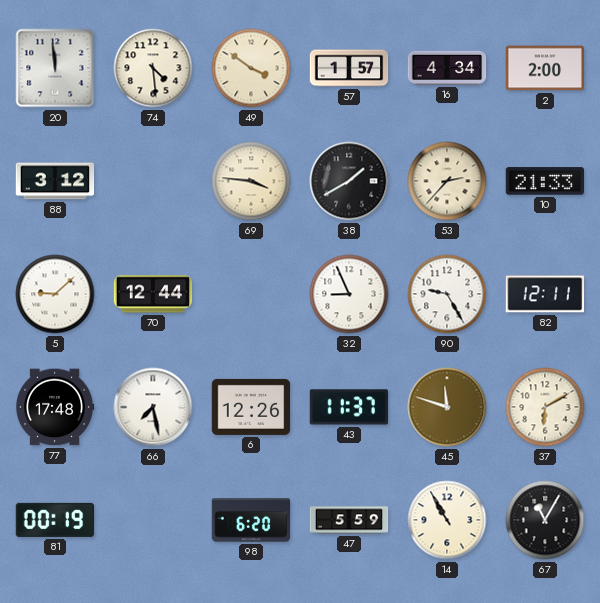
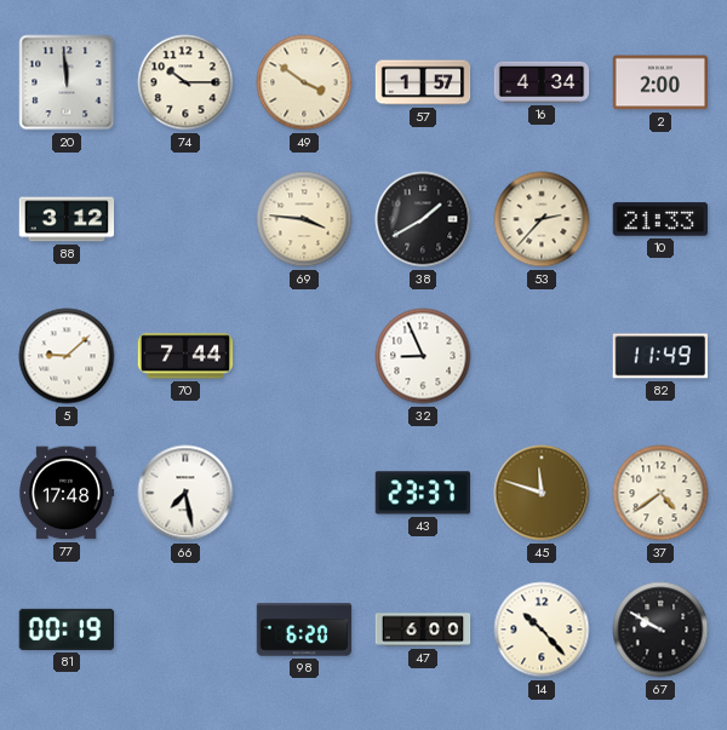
74: 4:29 -> 10:15 (185, 82)
70: 12:44 -> 7:44 (185, 356)
90: 9:25 -> none (447, 294)
82: 12:11 -> 11:49 (660, 356)
6: 12:26 -> none (251, 407)
43: 11:37 -> 23:37 (423, 493)
37: 6:10 -> 4:39 (660, 493)
47: 5:59 -> 6:00 (423, 630)
14: 10:55 -> 10:23 (542, 630)
67: 11:05 -> 9:50 (660, 630)
